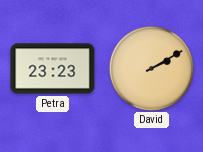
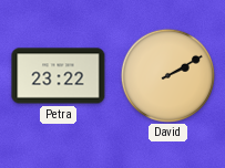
Petra: 23:23 -> 23:22 (59, 76)
